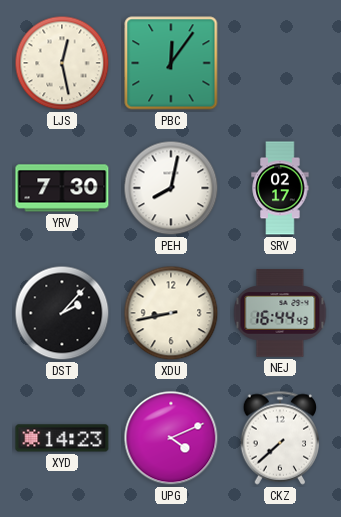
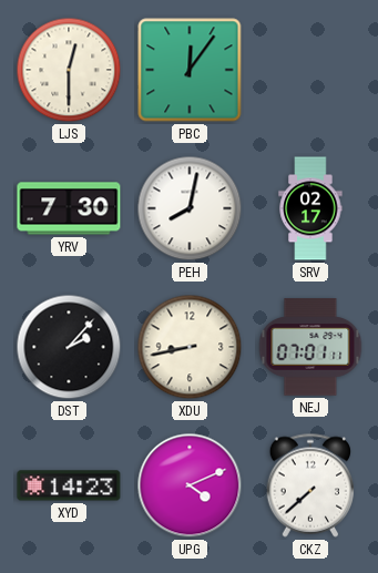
LJS: 12:28 -> 12:30 (69, 70)
NEJ: 16:44 -> 07:01 (310, 347)
